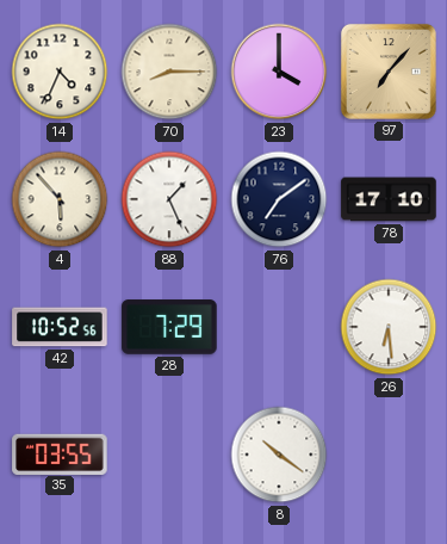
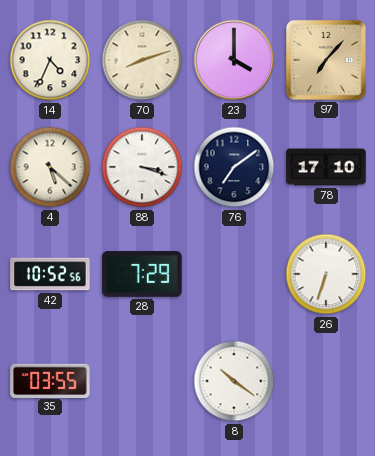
70: 8:15 -> 8:12 (142, 60)
4: 5:53 -> 5:22 (50, 167)
88: 1:26 -> 3:18 (142, 167)
26: 6:29 -> 6:33 (326, 274)
